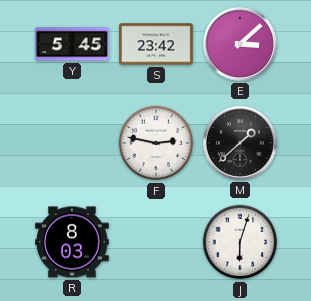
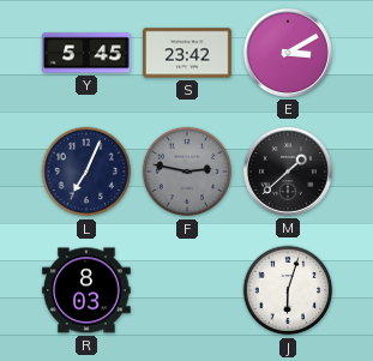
E: 3:08 -> 3:10 (288, 53)
L: none -> 7:04 (86, 172)
F dial: white -> grey (187, 172)
